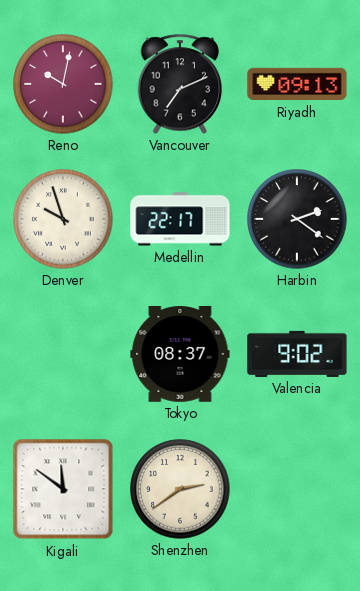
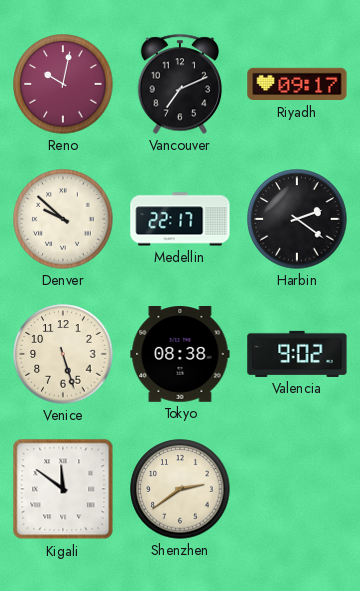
Riyadh: 09:13 -> 09:17 (297, 84)
Denver: 9:57 -> 9:52 (63, 219)
Venice: none -> 5:27 (63, 354)
Tokyo: 08:37 -> 08:38 (180, 355)
